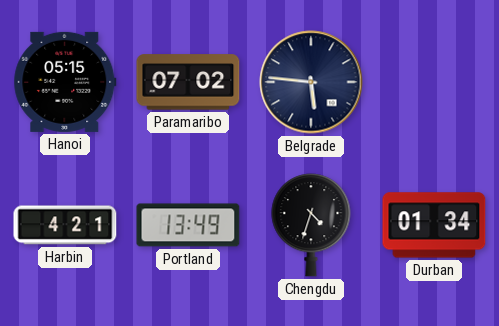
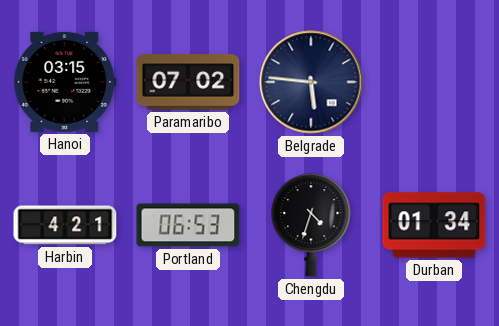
Hanoi: 05:15 -> 03:15 (65, 82)
Portland: 13:49 -> 06:53 (188, 225)
